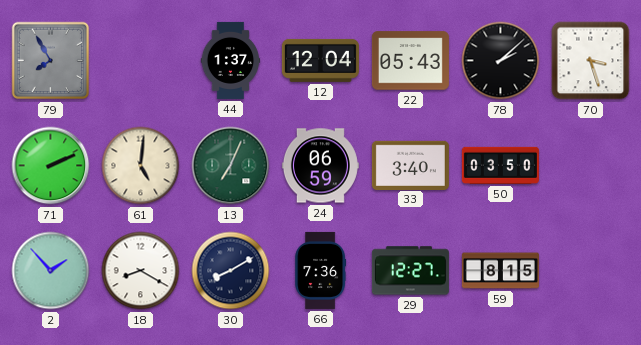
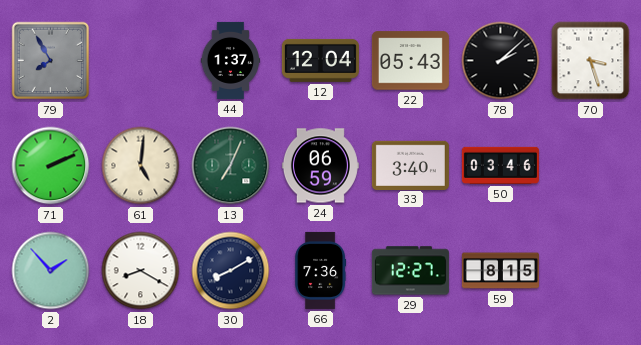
50: 03:50 -> 03:46 (500, 165)
